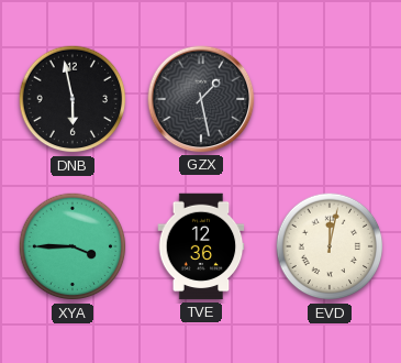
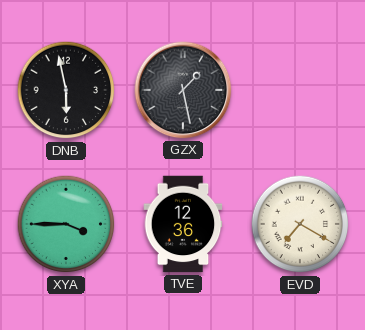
EVD: 12:02 -> 7:20 (300, 224)
